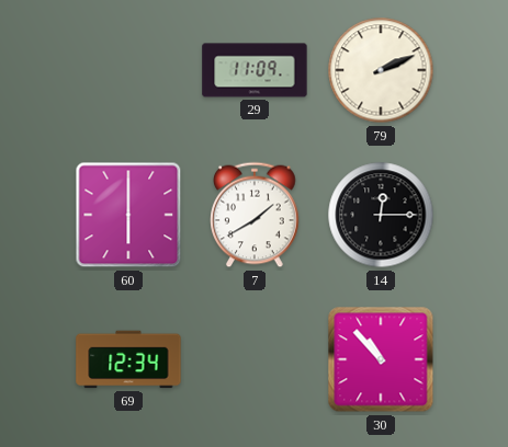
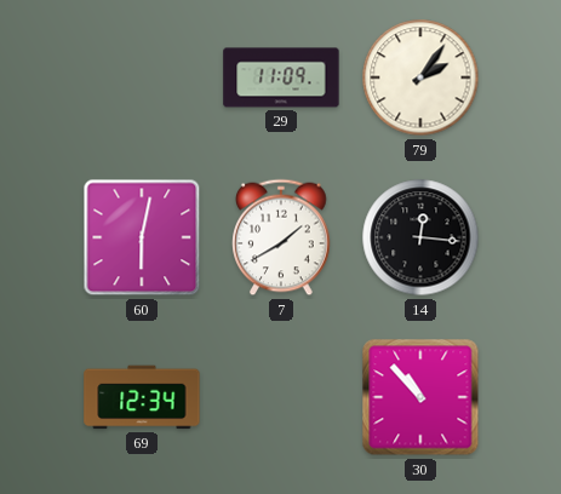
79: 2:11 -> 2:06 (420, 77)
60: 6:00 -> 6:02 (142, 237)
14: 12:15 -> 12:16 (420, 237)
